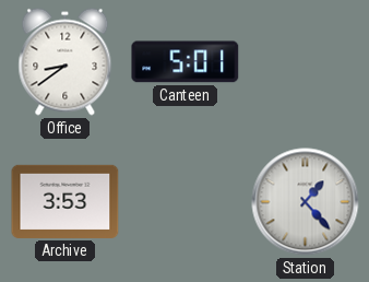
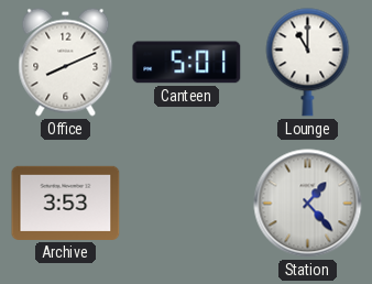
Office: 8:39 -> 8:11 (66, 63)
Lounge: none -> 11:00 (308, 63)
